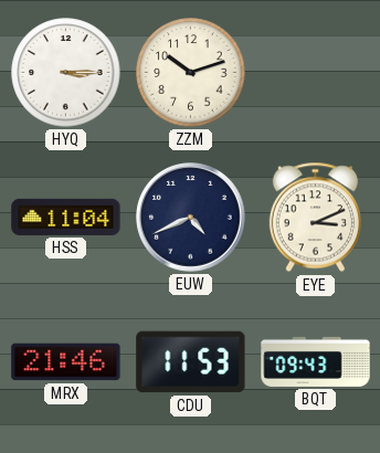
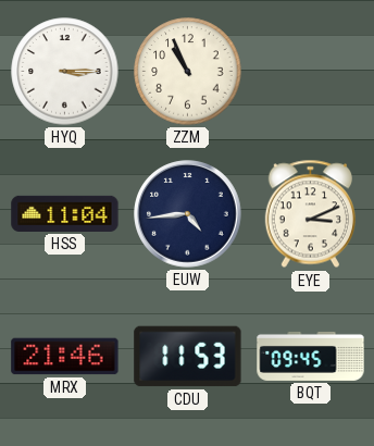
ZZM: 10:12 -> 10:56 (188, 72)
EUW: 4:41 -> 4:44 (188, 214)
BQT: 09:43 -> 09:45 (311, 356)
